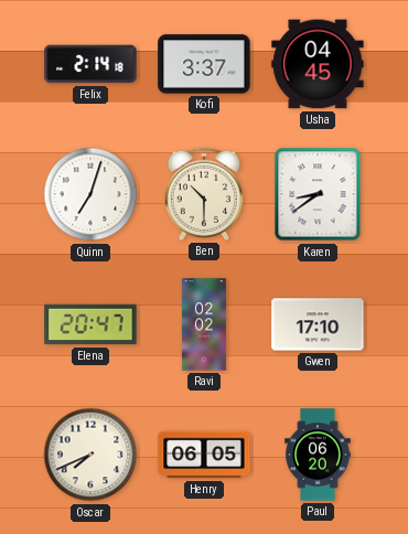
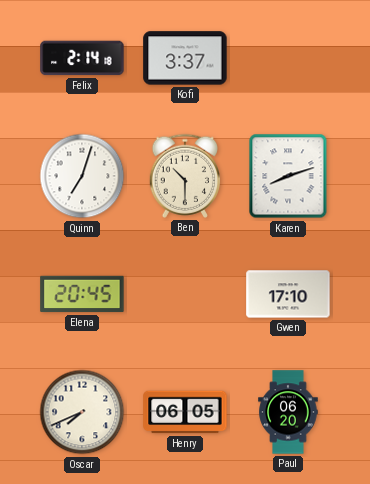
Usha: 04:45 -> none (318, 64)
Karen: 8:39 -> 8:12 (288, 176)
Elena: 20:47 -> 20:45 (82, 294)
Ravi: 02:02 -> none (204, 324)
